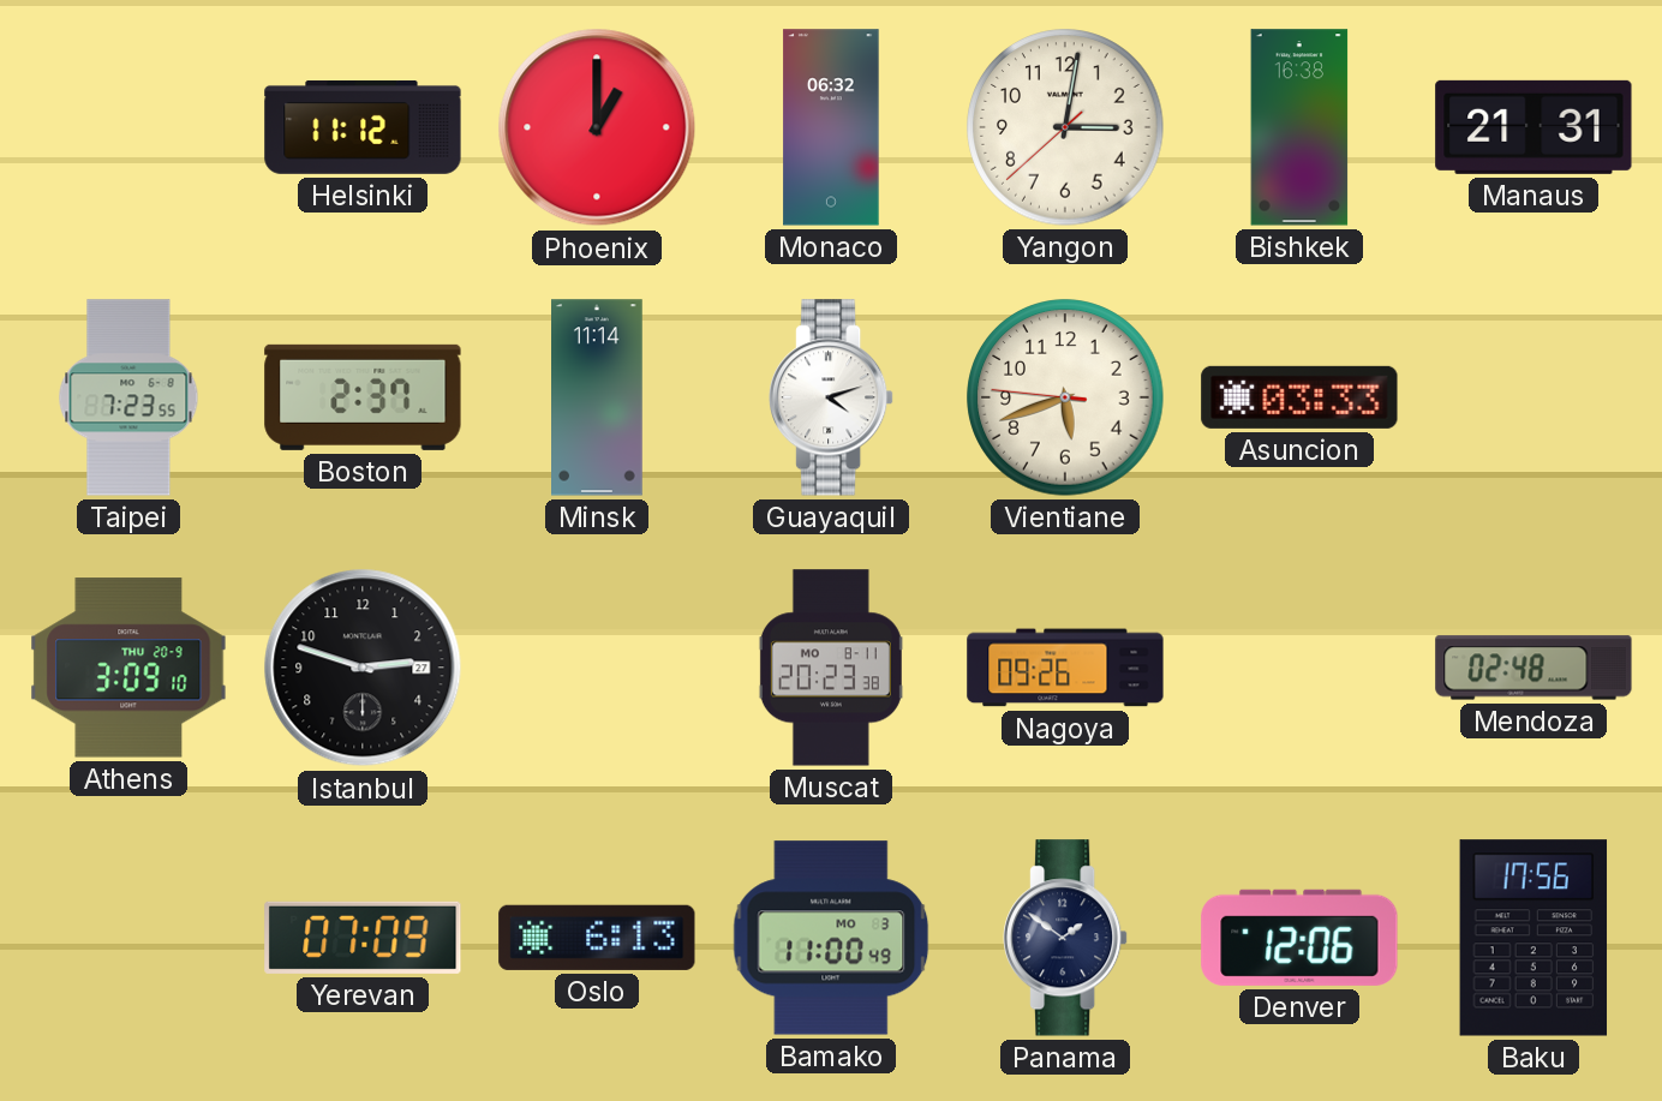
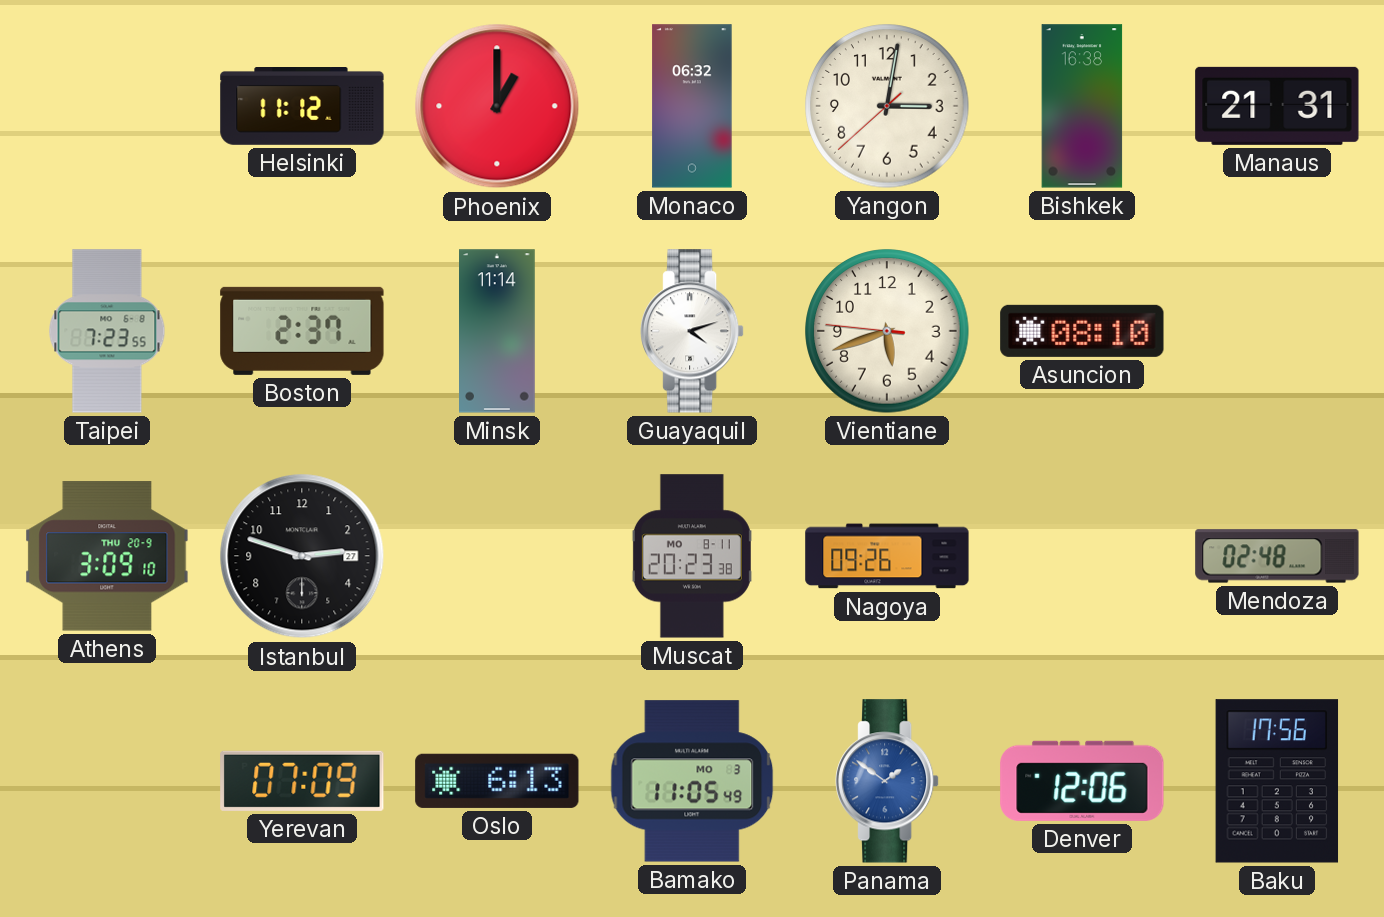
Asuncion: 03:33 -> 08:10 (1082, 331)
Bamako: 11:00 -> 11:05 (692, 781)
Panama dial: navy -> blue (888, 781)
